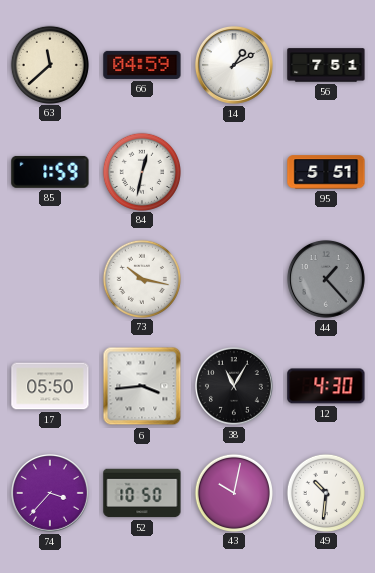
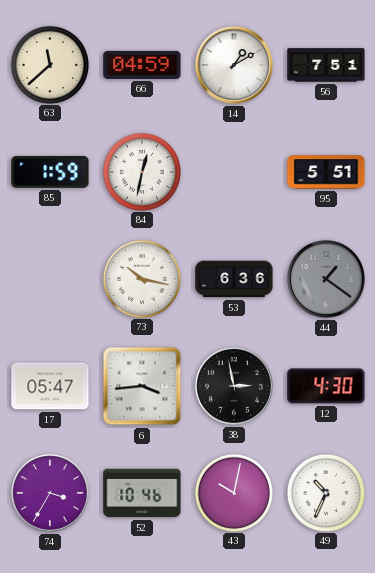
53: none -> 6:36 (234, 279)
44: 1:23 -> 1:21 (326, 279)
17: 05:50 -> 05:47 (50, 386)
38: 11:05 -> 2:58 (234, 386)
74: 3:37 -> 3:35 (50, 493)
52: 10:50 -> 10:46 (142, 493)
49: 10:31 -> 10:34 (325, 492)
